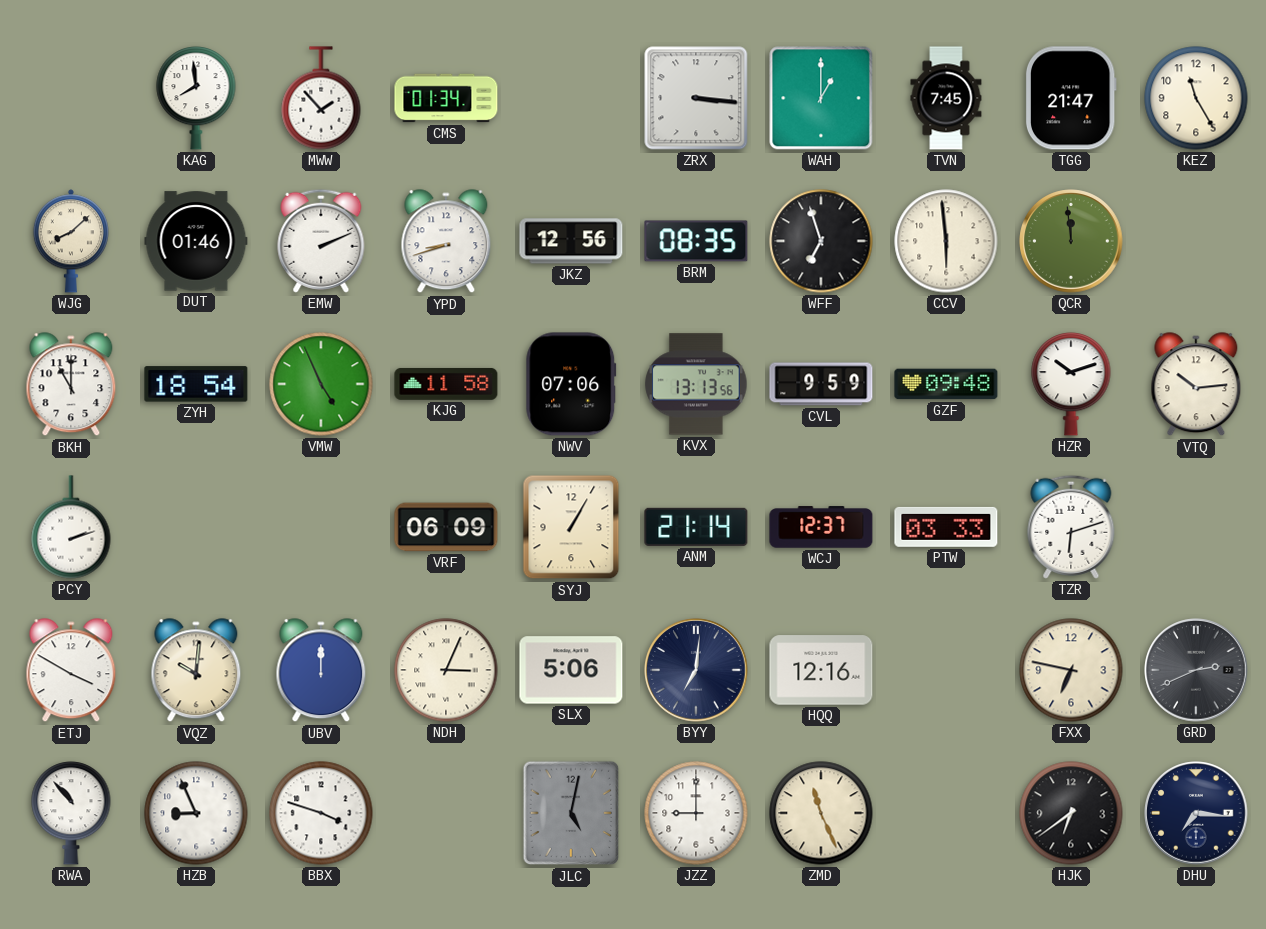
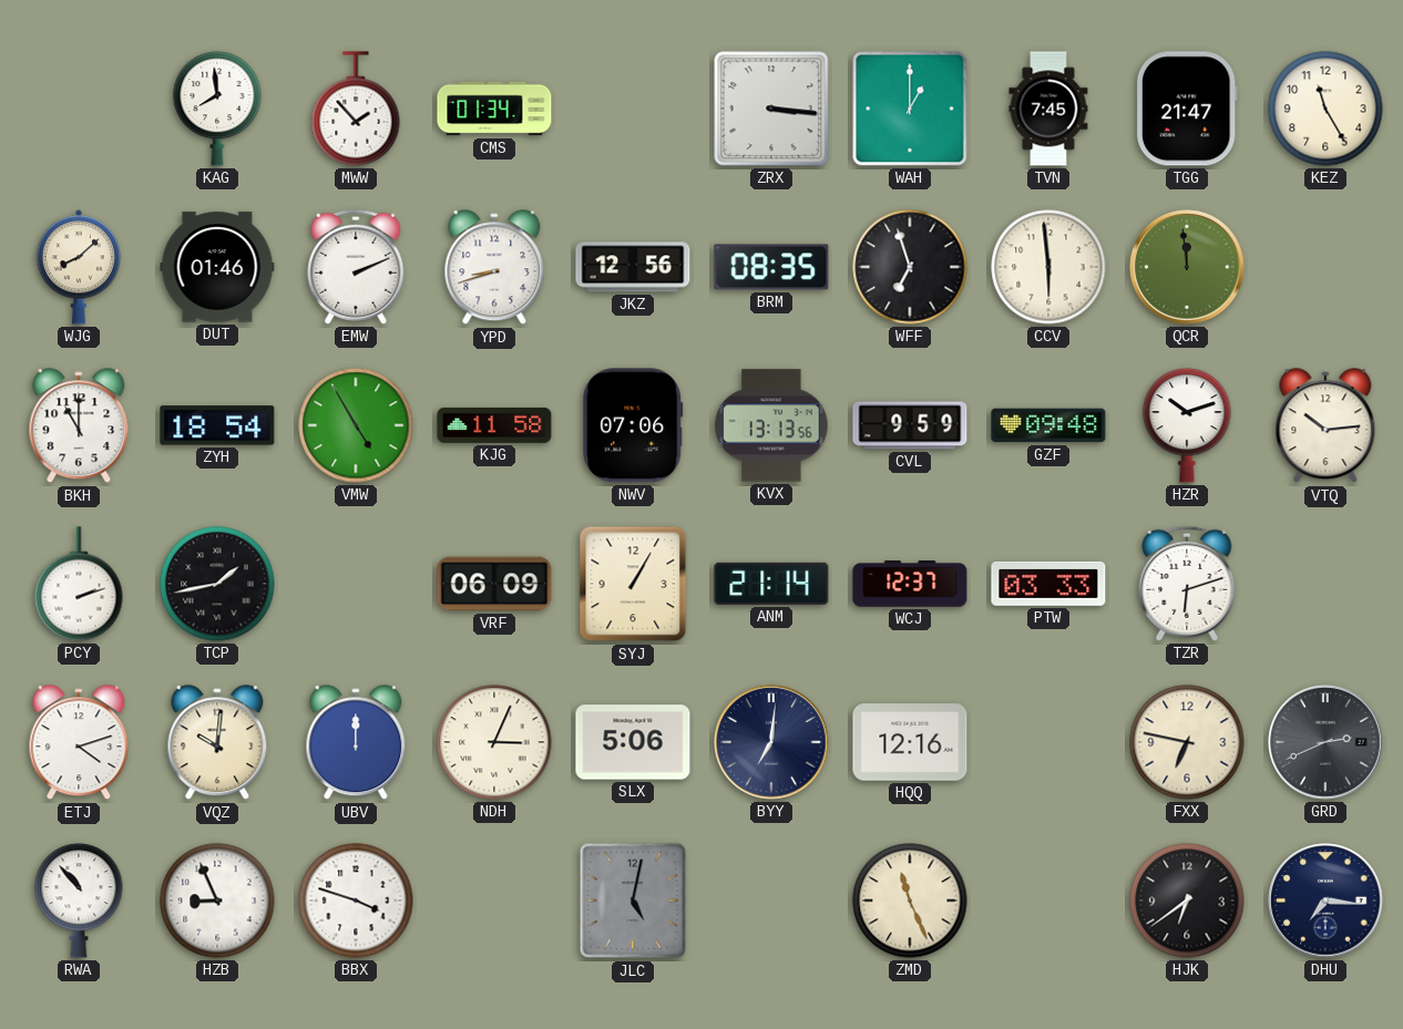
VMW: 4:56 -> 4:55 (356, 425)
TCP: none -> 1:43 (217, 584)
ETJ: 3:50 -> 4:12 (79, 743)
JZZ: 9:00 -> none (696, 813)
